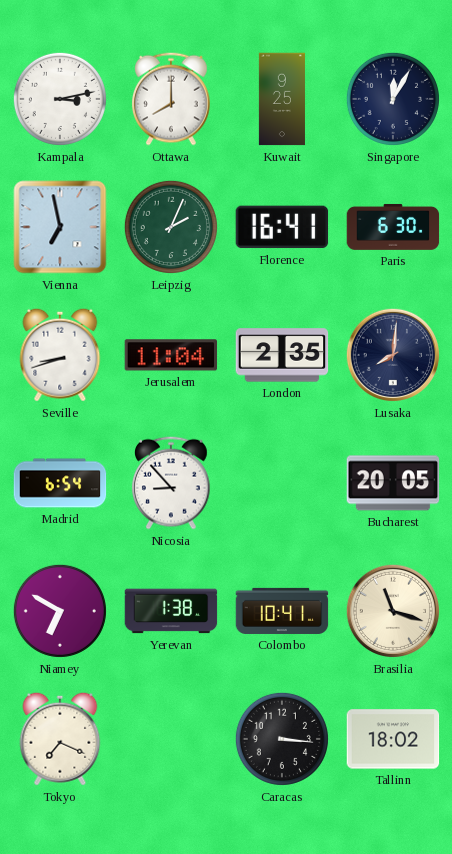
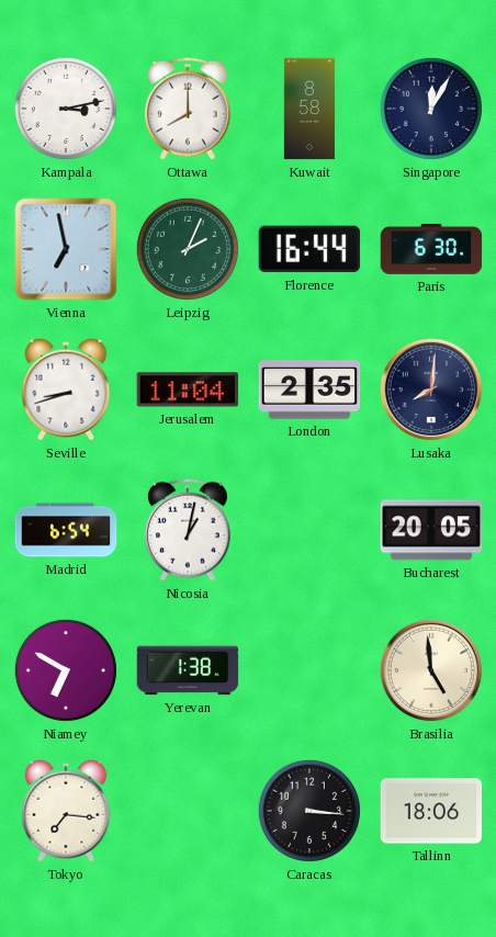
Kuwait: 9:25 -> 8:58 (309, 109)
Florence: 16:41 -> 16:44 (309, 249)
Nicosia: 8:53 -> 1:02 (189, 530)
Colombo: 10:41 -> none (282, 611)
Brasilia: 11:18 -> 4:59 (431, 670)
Tokyo: 7:19 -> 7:16 (66, 811)
Tallinn: 18:02 -> 18:06 (431, 811)
